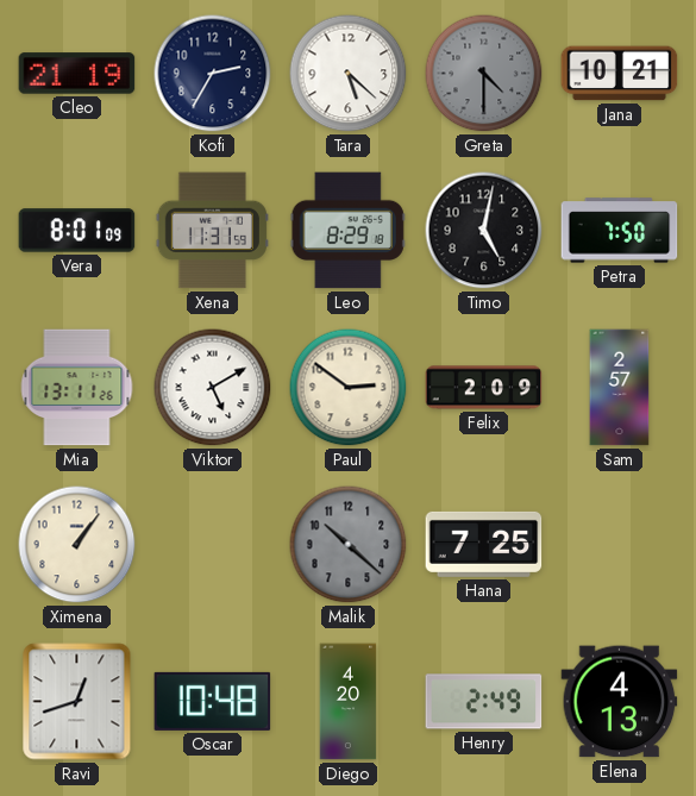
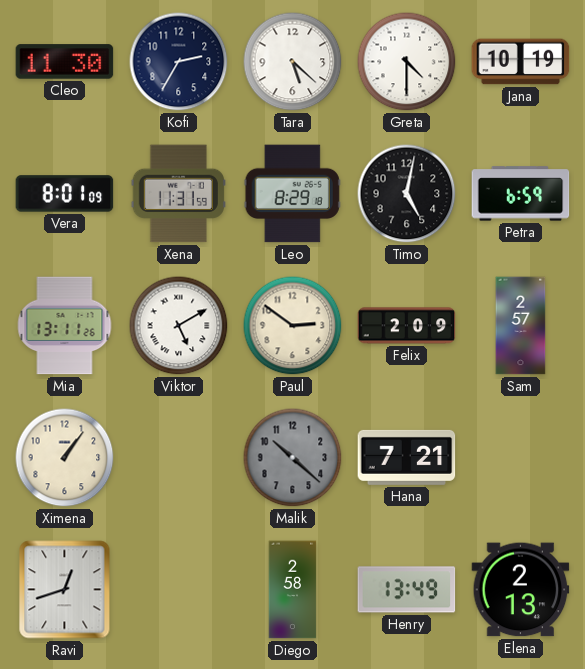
Cleo: 21:19 -> 11:30 (65, 62)
Greta dial: grey -> white (407, 62)
Jana: 10:21 -> 10:19 (521, 62)
Petra: 7:50 -> 6:59 (521, 194)
Hana: 7:25 -> 7:21 (407, 457)
Oscar: 10:48 -> none (213, 701)
Diego: 4:20 -> 2:58 (293, 590)
Henry: 2:49 -> 13:49 (407, 590)
Elena: 4:13 -> 2:13 (521, 590)
